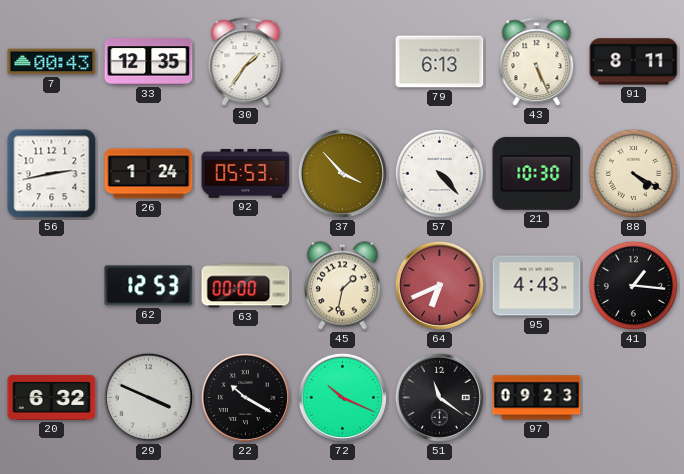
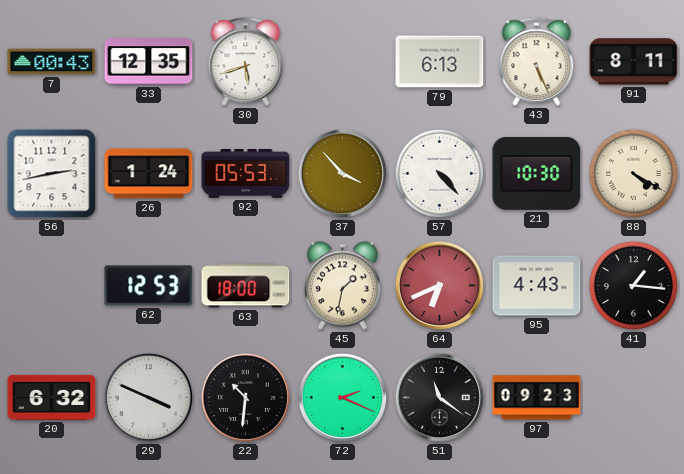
30: 1:36 -> 5:42 (246, 62)
63: 00:00 -> 18:00 (246, 286)
22: 10:20 -> 10:31 (245, 397)
72: 10:19 -> 2:19 (342, 397)
